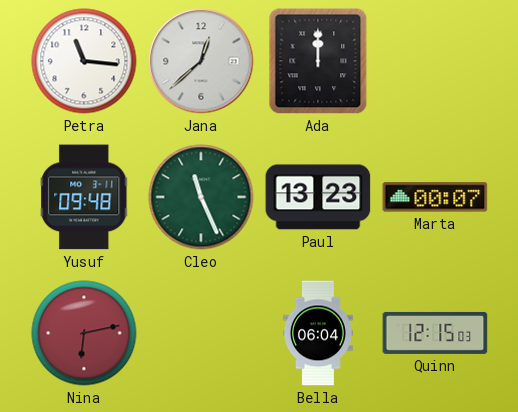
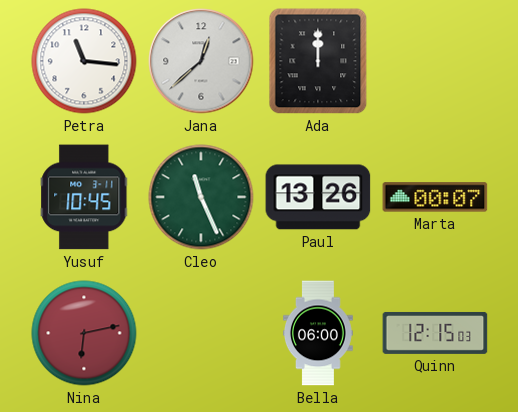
Yusuf: 09:48 -> 10:45 (84, 197)
Paul: 13:23 -> 13:26 (318, 197)
Bella: 06:04 -> 06:00 (318, 333)
